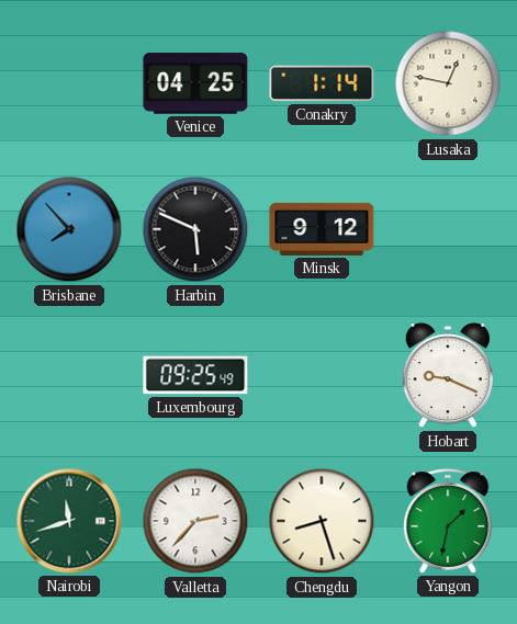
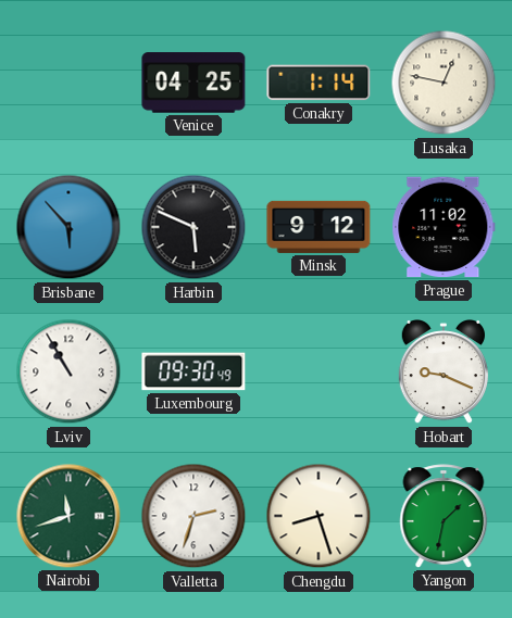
Brisbane: 7:53 -> 5:53 (68, 227)
Prague: none -> 11:02 (444, 227)
Lviv: none -> 10:55 (68, 371)
Luxembourg: 09:25 -> 09:30 (193, 371)
Valletta: 2:37 -> 2:33 (193, 516)
